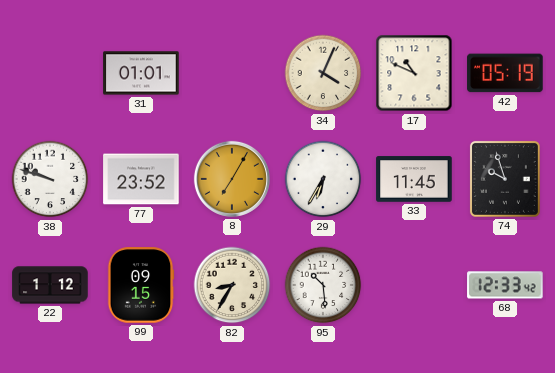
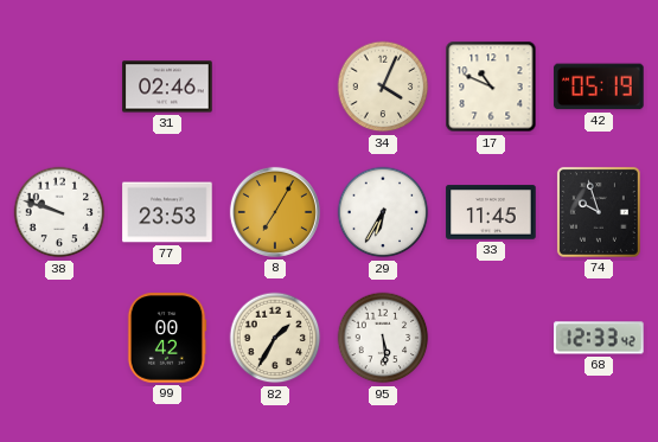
31: 01:01 -> 02:46 (167, 87)
77: 23:52 -> 23:53 (167, 212)
22: 1:12 -> none (50, 285)
99: 09:15 -> 00:42 (167, 338)
82: 8:35 -> 1:35 (275, 338)
95: 10:29 -> 5:29 (383, 338)
